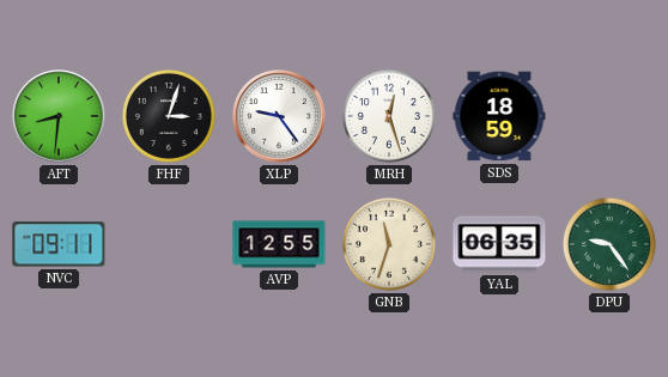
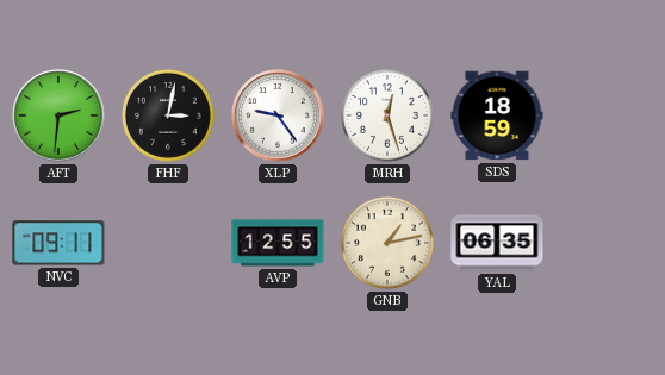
AFT: 8:31 -> 2:31 (58, 115)
FHF: 3:03 -> 3:02 (168, 115)
GNB: 11:33 -> 1:13 (387, 243)
DPU: 9:24 -> none (609, 244)
